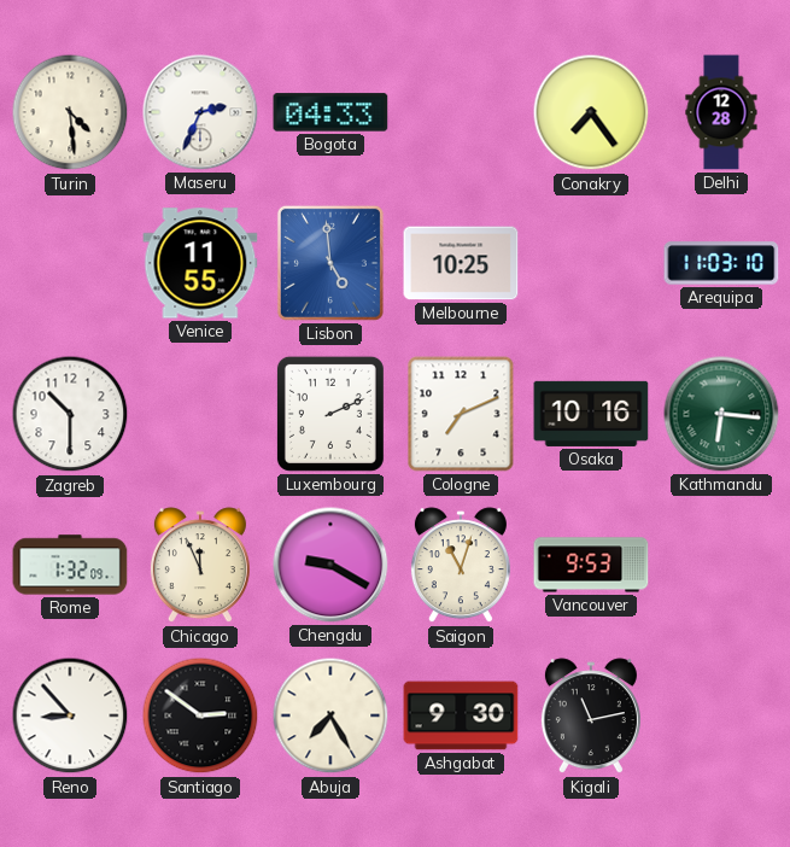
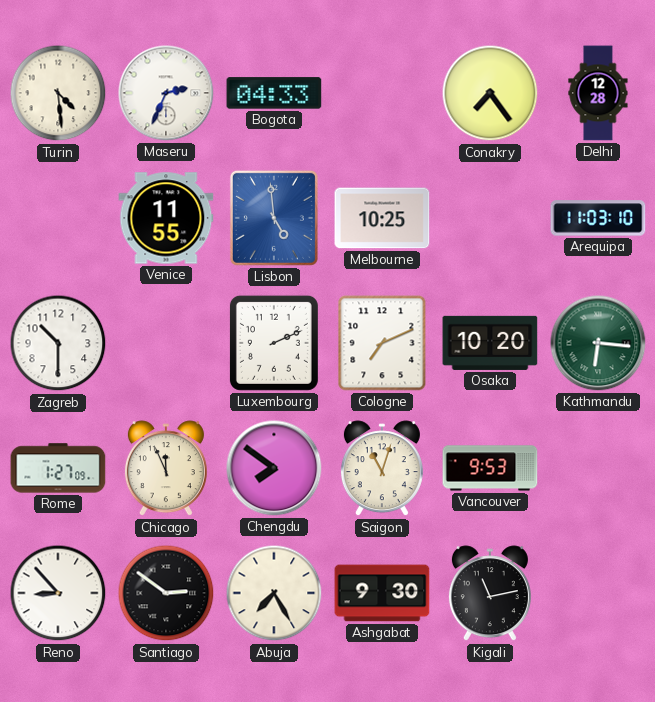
Osaka: 10:16 -> 10:20 (490, 343)
Rome: 1:32 -> 1:27 (58, 468)
Chengdu: 9:20 -> 7:51 (274, 468)
